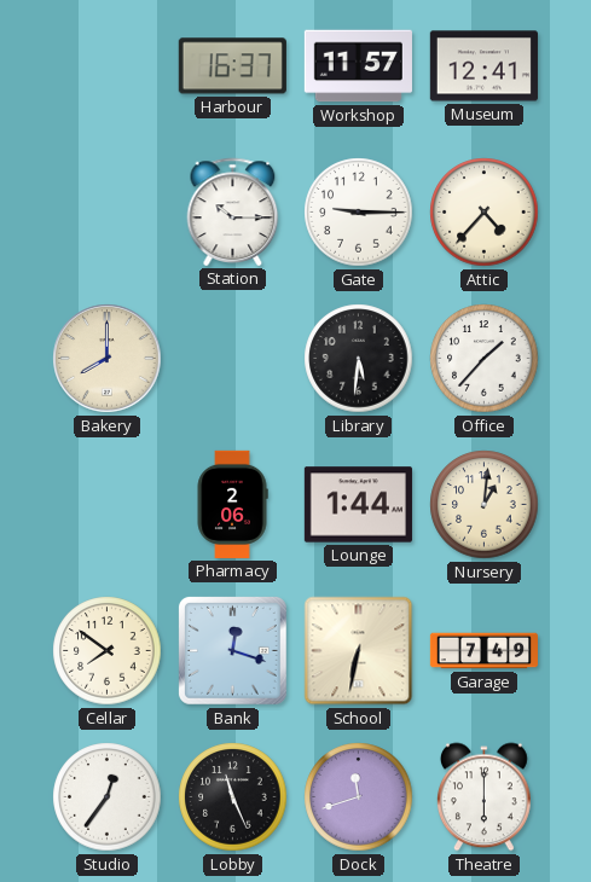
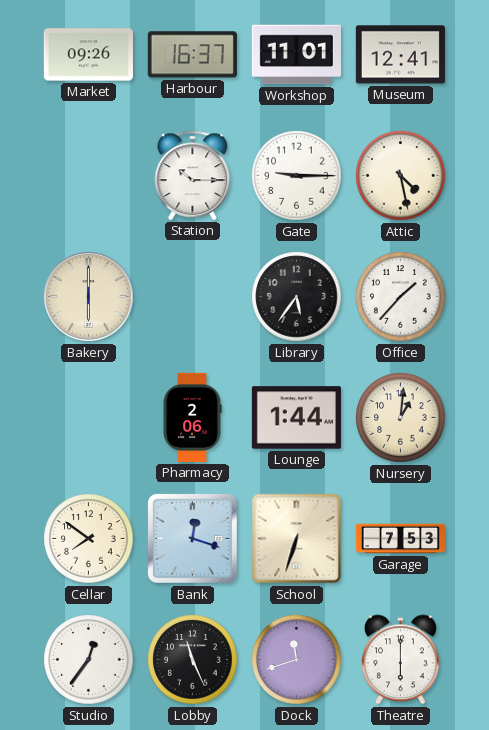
Market: none -> 09:26 (88, 55)
Workshop: 11:57 -> 11:01 (296, 55)
Attic: 4:37 -> 4:28 (401, 176)
Bakery: 8:00 -> 6:00 (89, 297)
Library: 5:31 -> 5:36 (297, 297)
School: 6:32 -> 6:33 (297, 539)
Garage: 7:49 -> 7:53 (400, 539)
